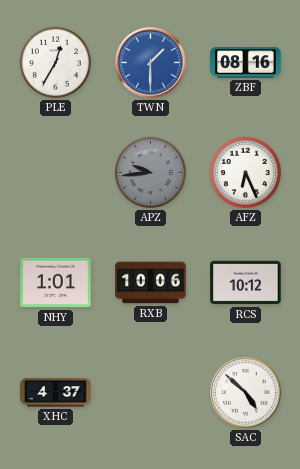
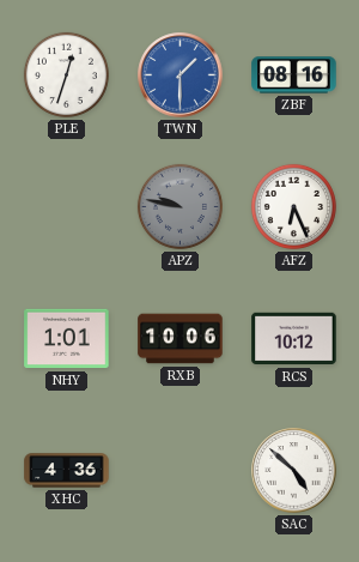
PLE: 12:35 -> 12:33 (66, 74)
APZ: 9:44 -> 9:47 (180, 206)
XHC: 4:37 -> 4:36 (67, 471)
